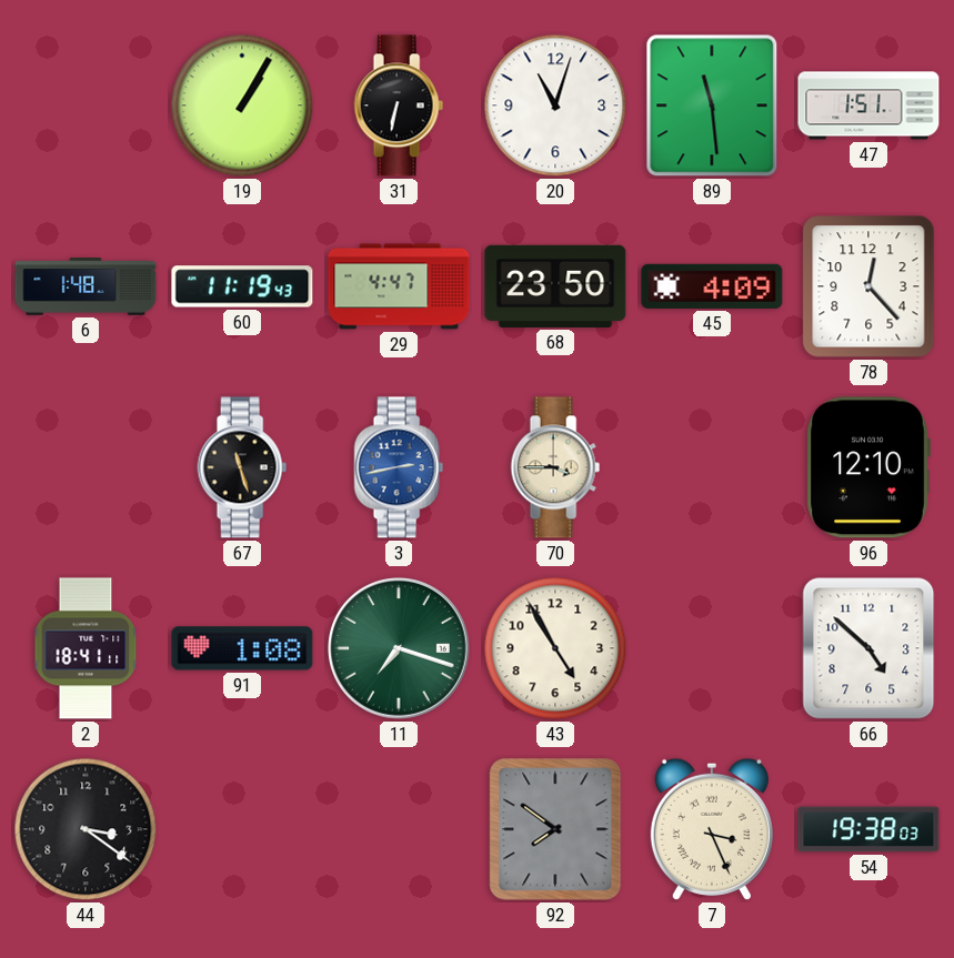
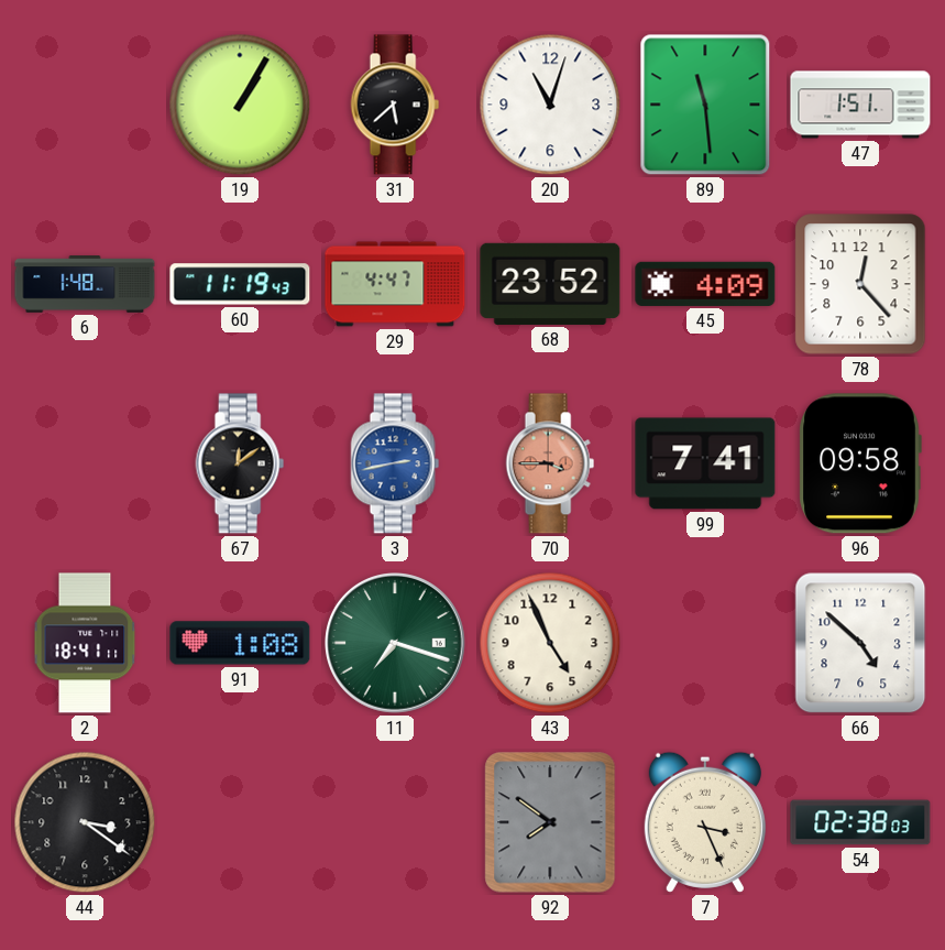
31: 6:32 -> 5:38 (395, 105)
68: 23:50 -> 23:52 (550, 284)
67: 11:27 -> 12:09 (240, 463)
70 dial: cream -> salmon (550, 463)
99: none -> 7:41 (705, 463)
96: 12:10 -> 09:58 (860, 463)
43: 4:55 -> 4:56 (550, 643)
54: 19:38 -> 02:38 (860, 822)
